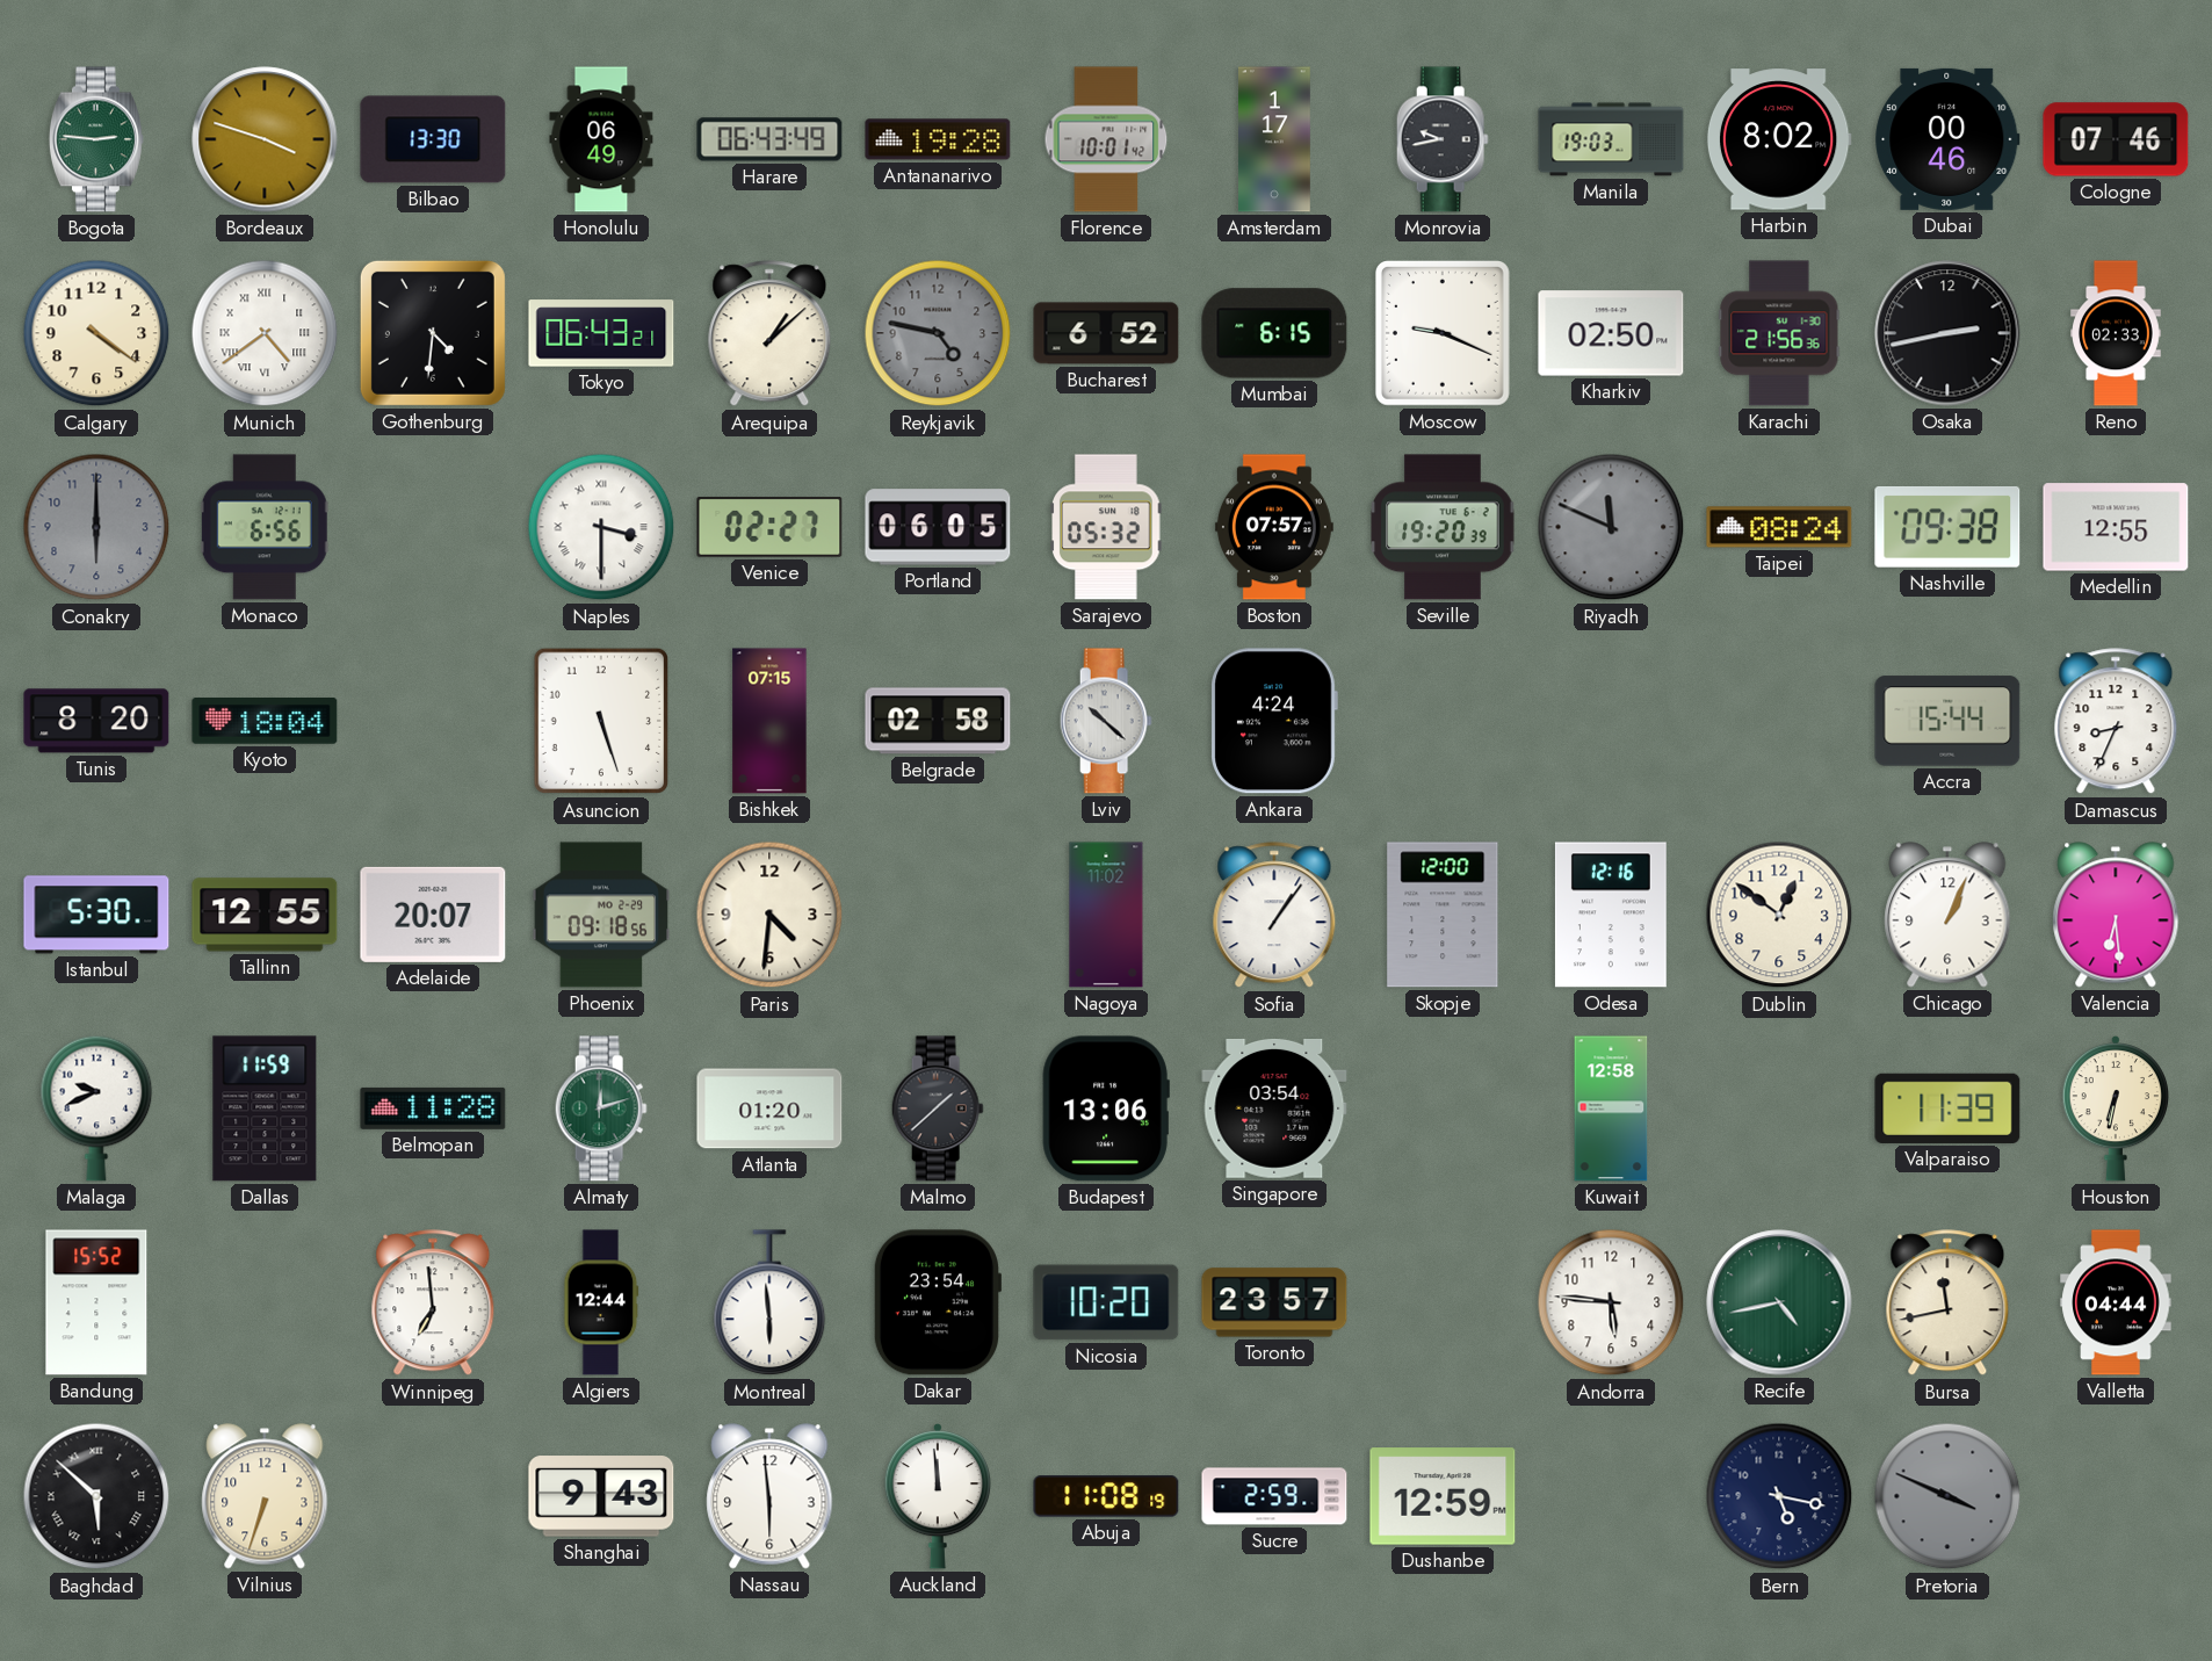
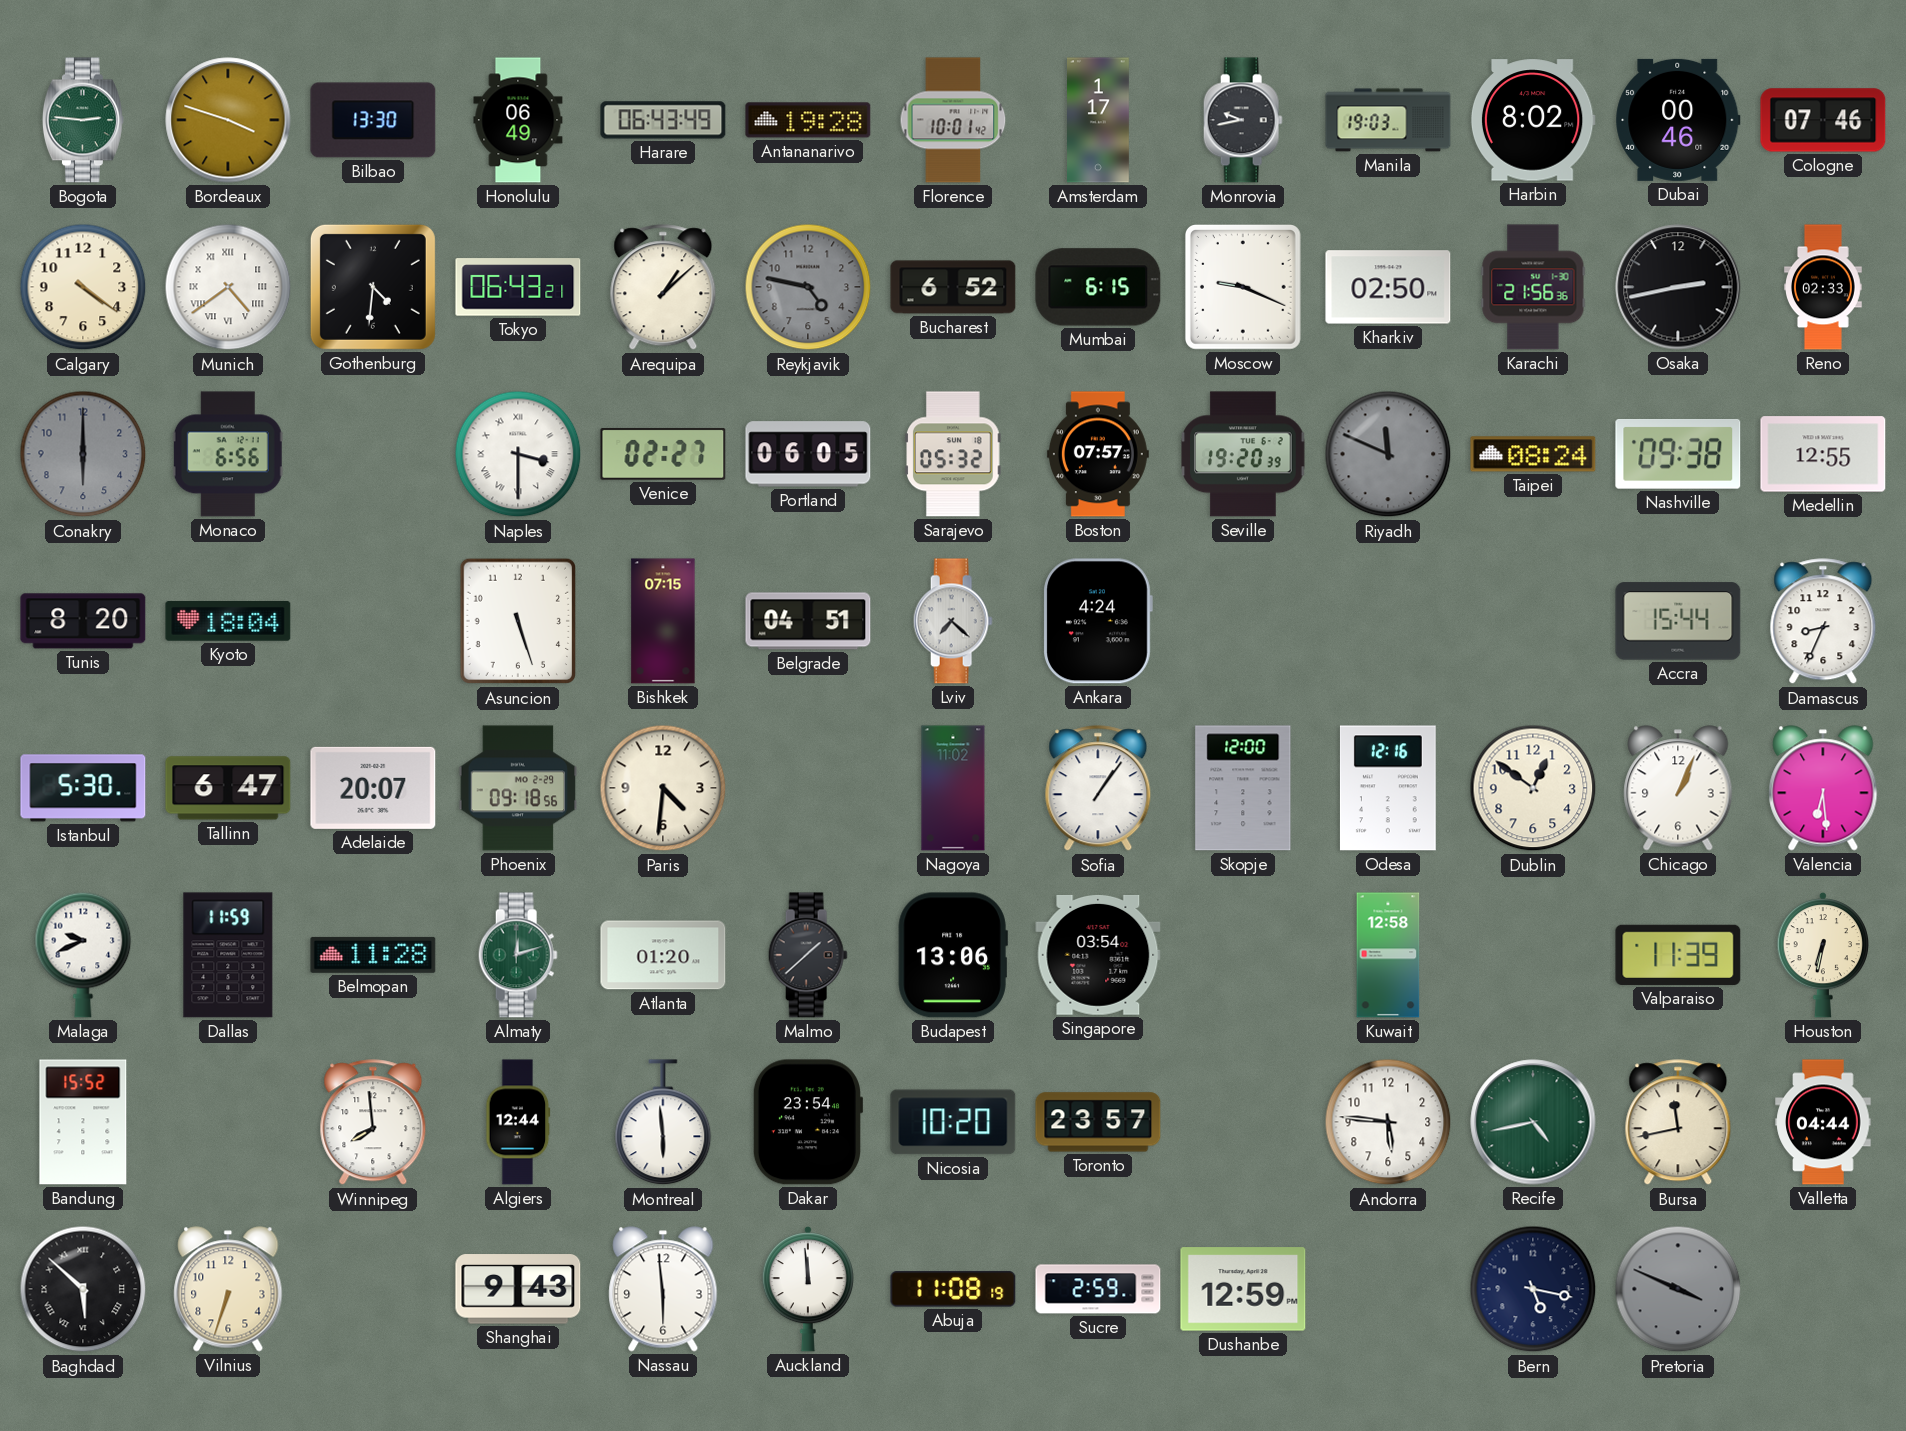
Belgrade: 02:58 -> 04:51 (808, 621)
Lviv: 10:22 -> 7:22 (953, 621)
Tallinn: 12:55 -> 6:47 (228, 788)
Winnipeg: 6:59 -> 7:59 (373, 1123)
